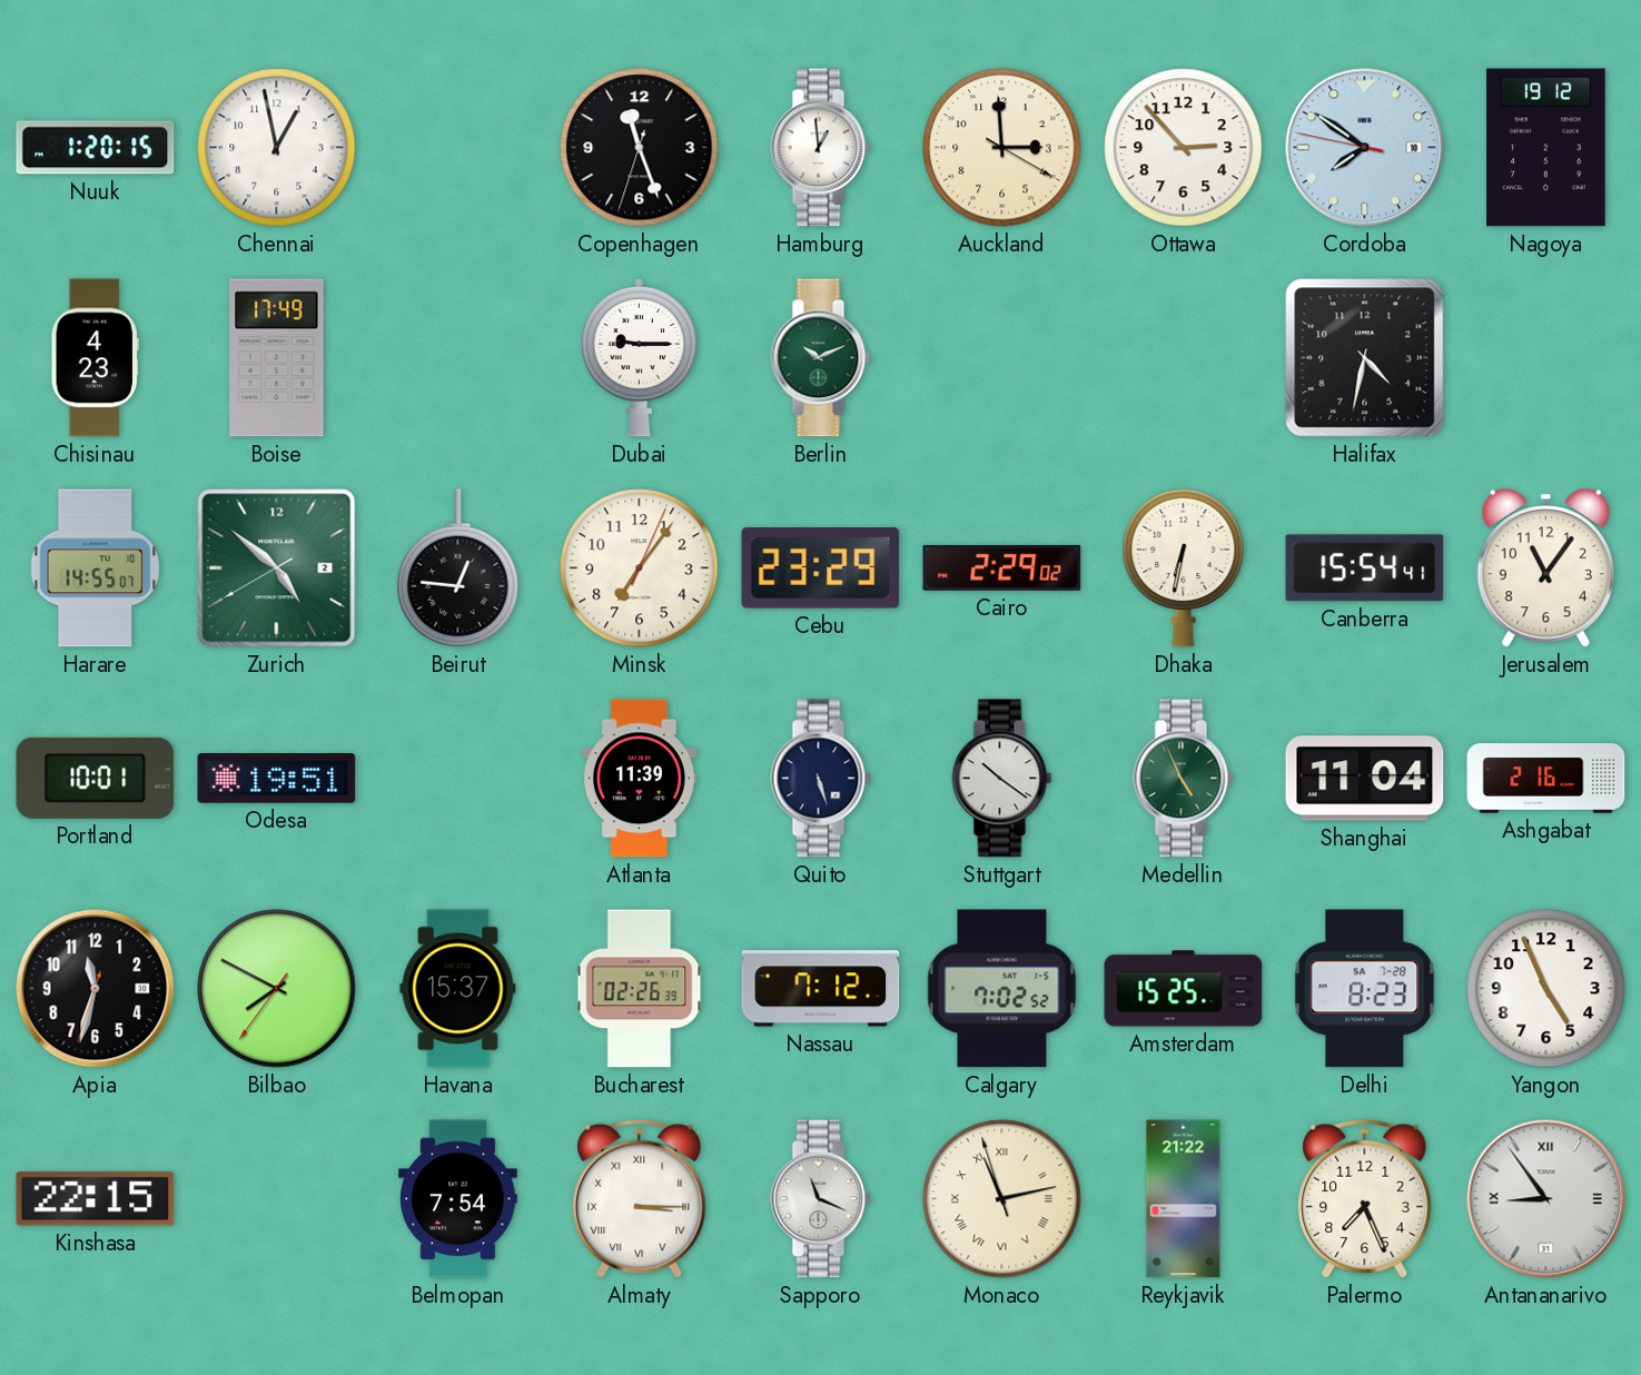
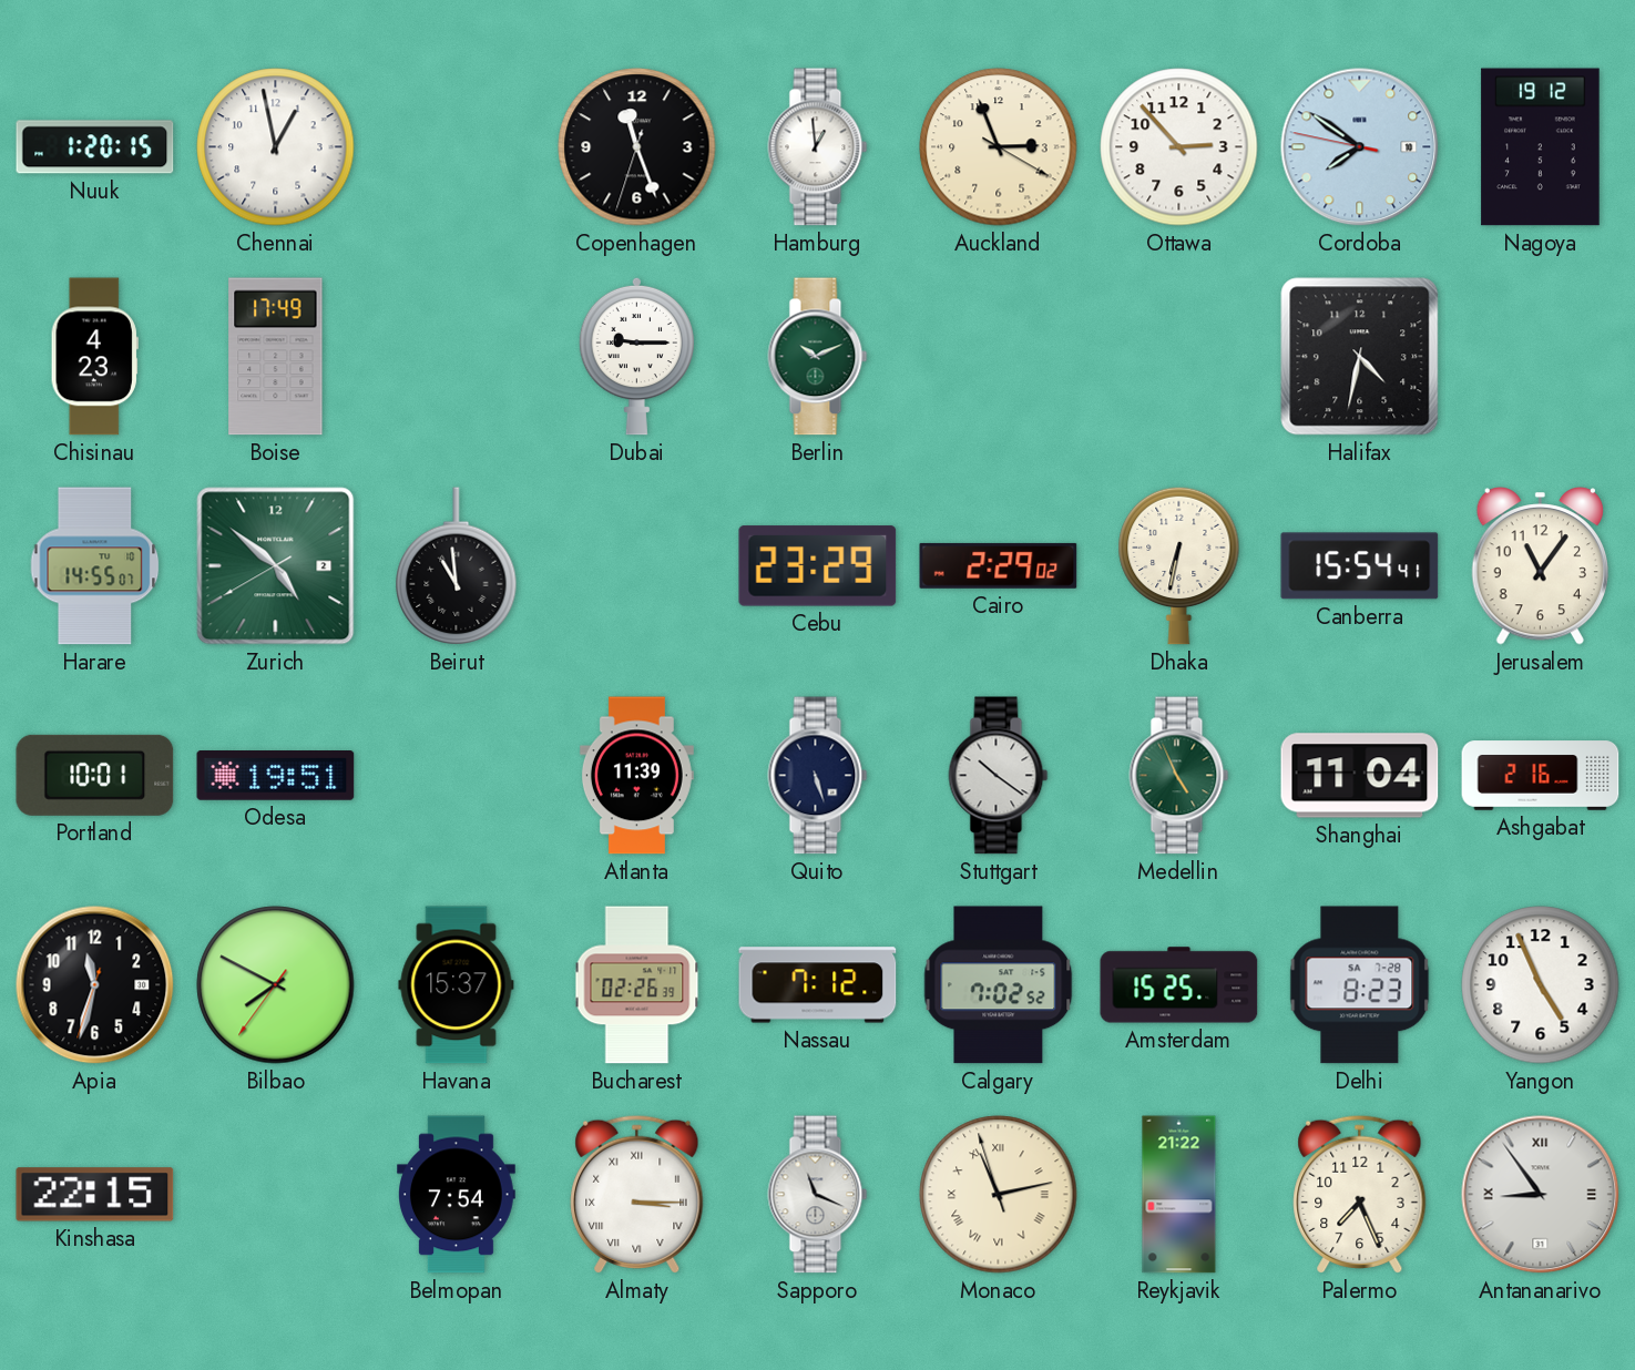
Auckland: 2:59 -> 2:56 (999, 147)
Beirut: 12:46 -> 10:59 (457, 566)
Minsk: 7:06 -> none (640, 568)
